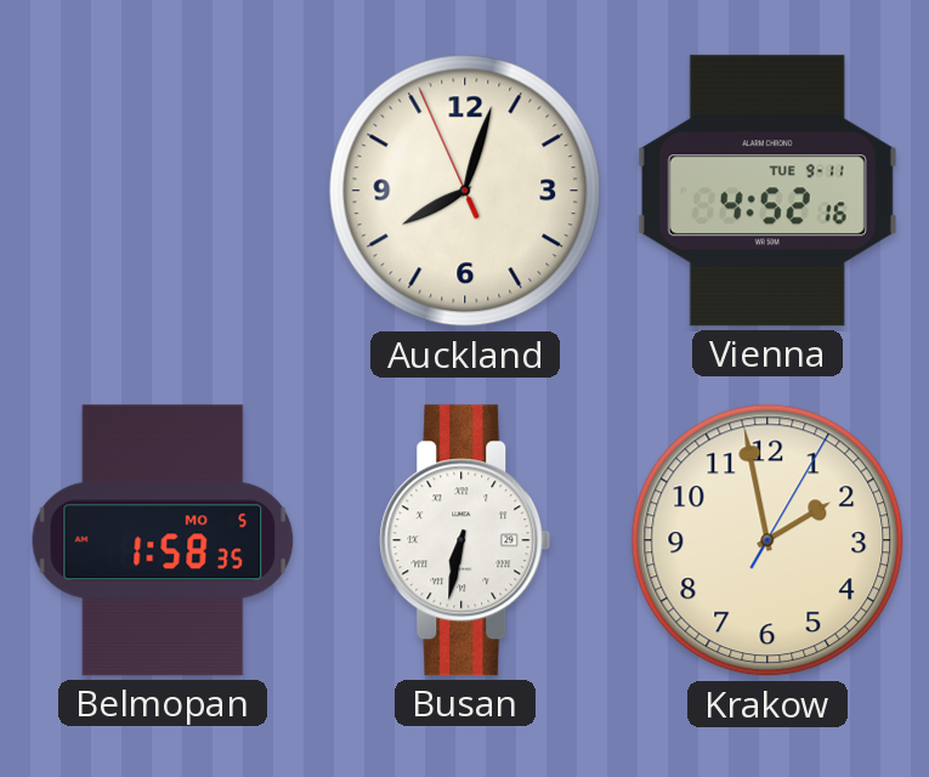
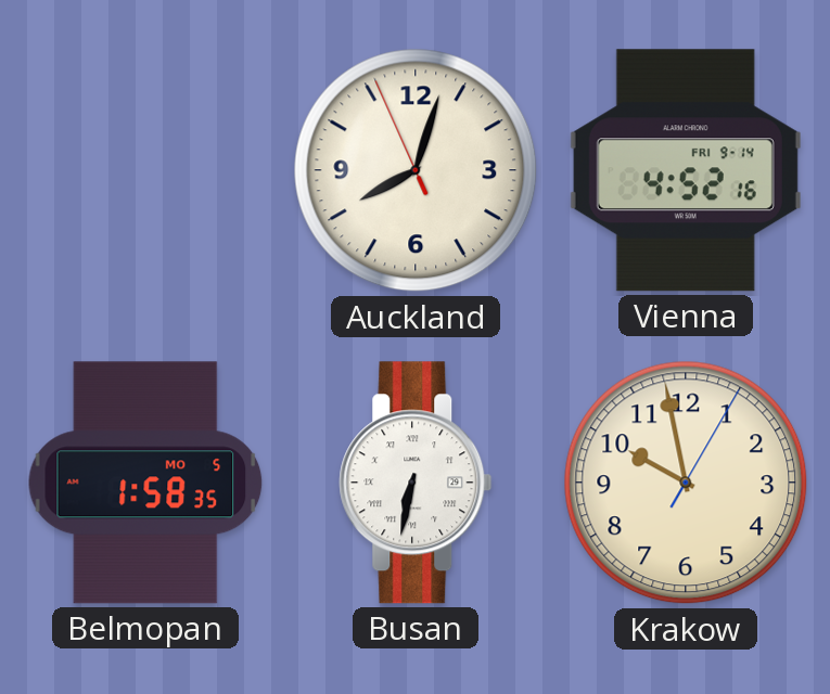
Vienna date: TUE 9-11 -> FRI 9-14 (686, 170)
Krakow: 1:58 -> 9:58 (686, 483)
